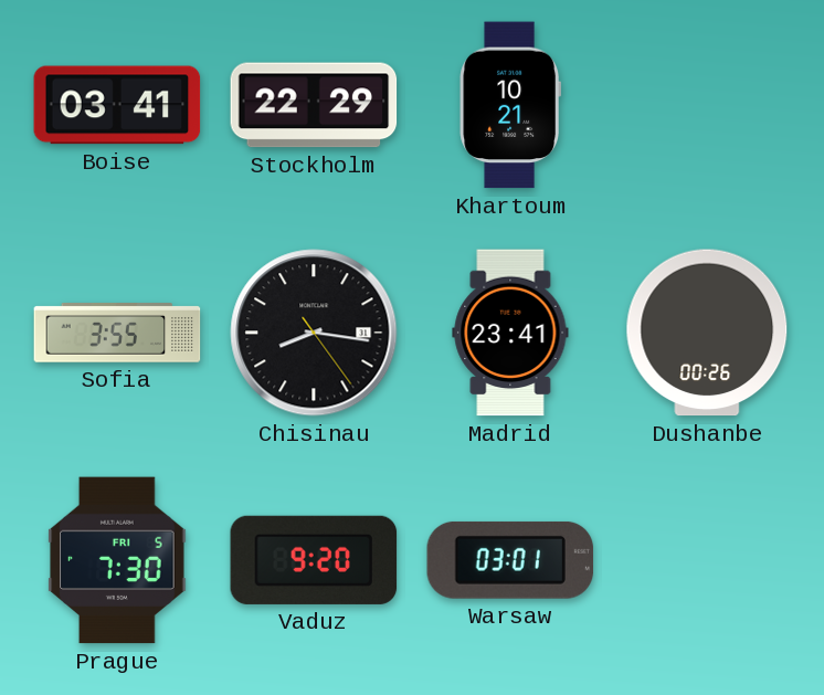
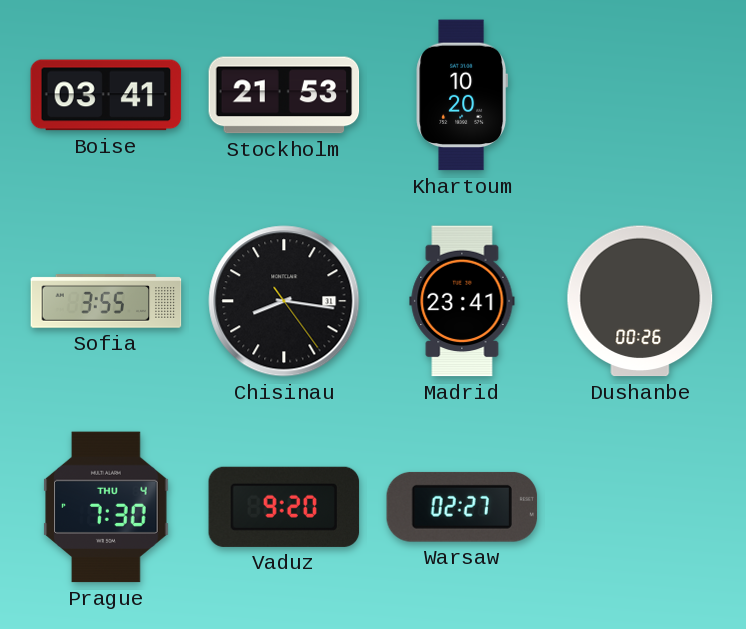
Stockholm: 22:29 -> 21:53 (284, 95)
Khartoum: 10:21 -> 10:20 (461, 95)
Prague date: FRI 5 -> THU 4 (106, 507)
Warsaw: 03:01 -> 02:27 (462, 507)
